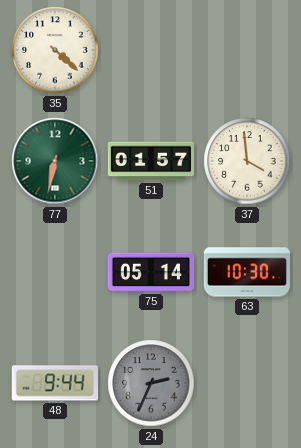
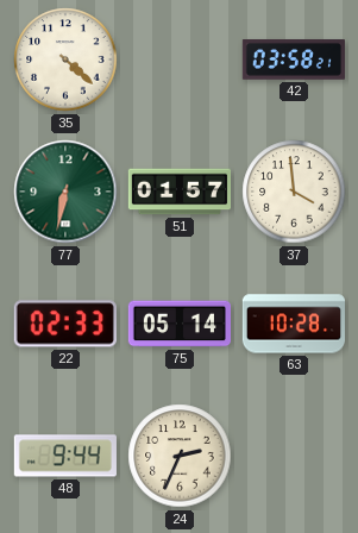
42: none -> 03:58 (294, 59)
22: none -> 02:33 (65, 324)
63: 10:30 -> 10:28 (293, 324)
24 dial: grey -> cream (180, 456)
